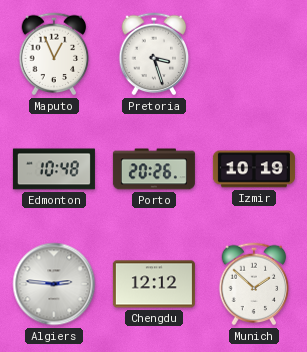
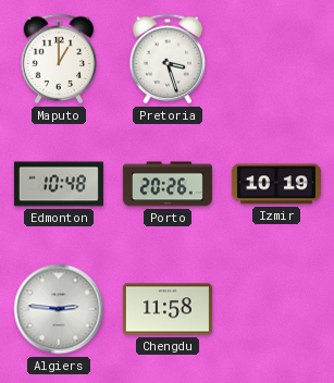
Maputo: 12:56 -> 1:00 (59, 59)
Chengdu: 12:12 -> 11:58 (168, 309)
Munich: 1:52 -> none (254, 284)
